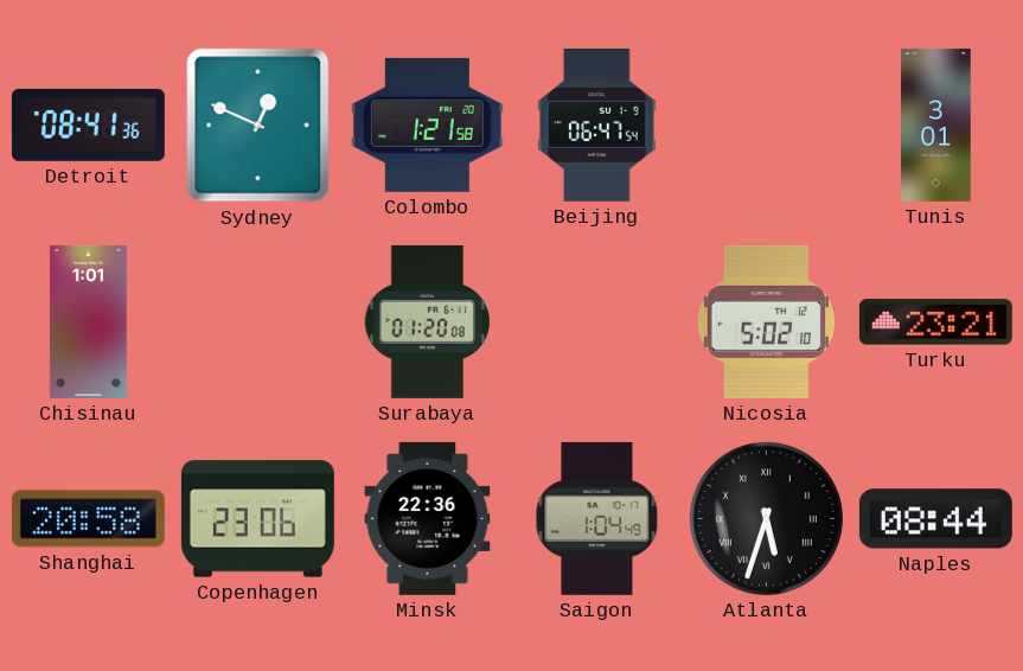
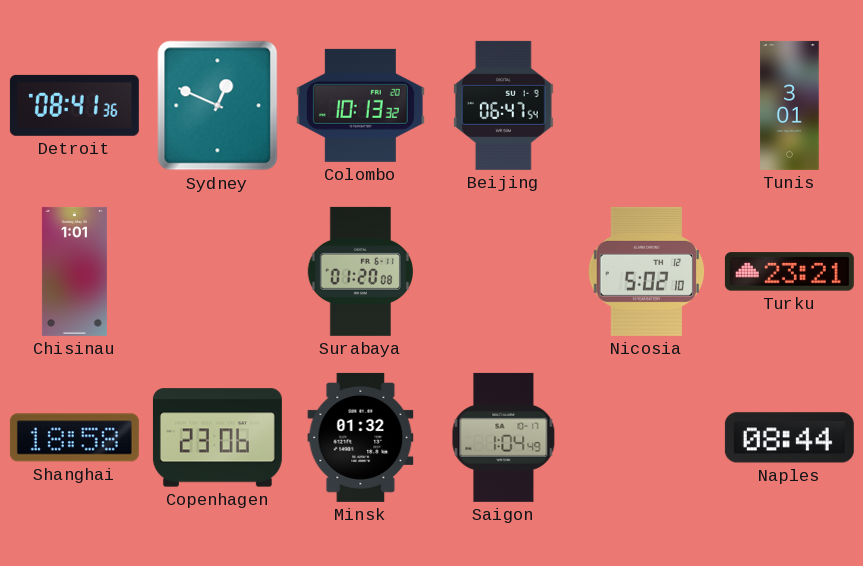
Colombo: 1:21 -> 10:13 (360, 105)
Shanghai: 20:58 -> 18:58 (74, 438)
Minsk: 22:36 -> 01:32 (361, 437)
Atlanta: 5:33 -> none (766, 518)
